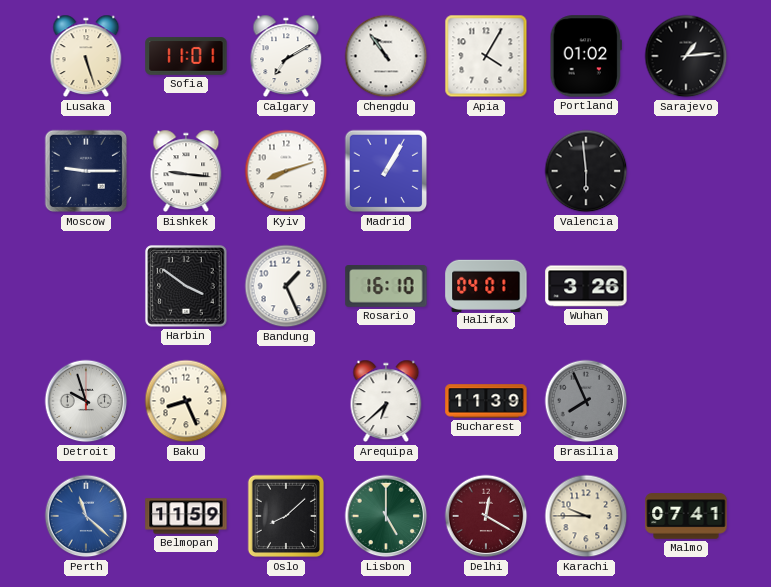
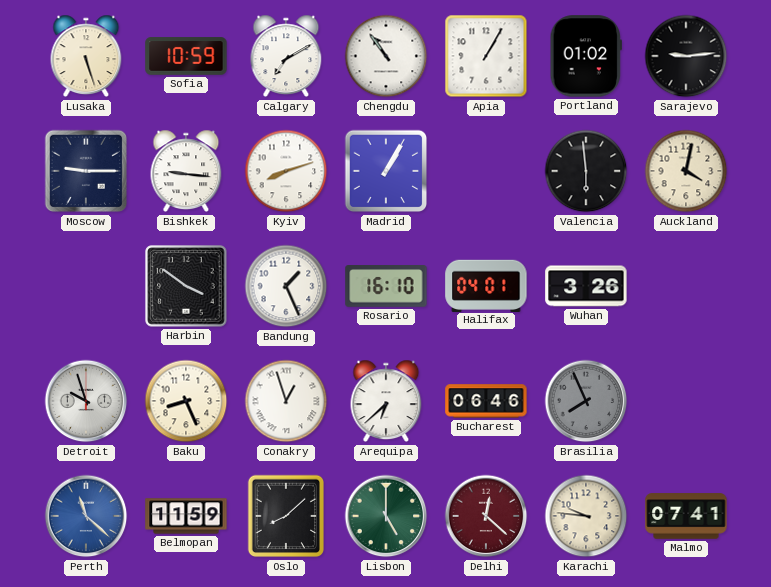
Sofia: 11:01 -> 10:59 (186, 56)
Apia: 4:05 -> 1:05 (486, 56)
Sarajevo: 1:14 -> 9:14 (686, 56)
Auckland: none -> 4:02 (686, 171)
Conakry: none -> 12:57 (286, 401)
Bucharest: 11:39 -> 06:46 (486, 401)
Delhi: 12:20 -> 12:22 (486, 516)
Karachi: 9:45 -> 9:46 (586, 516)
